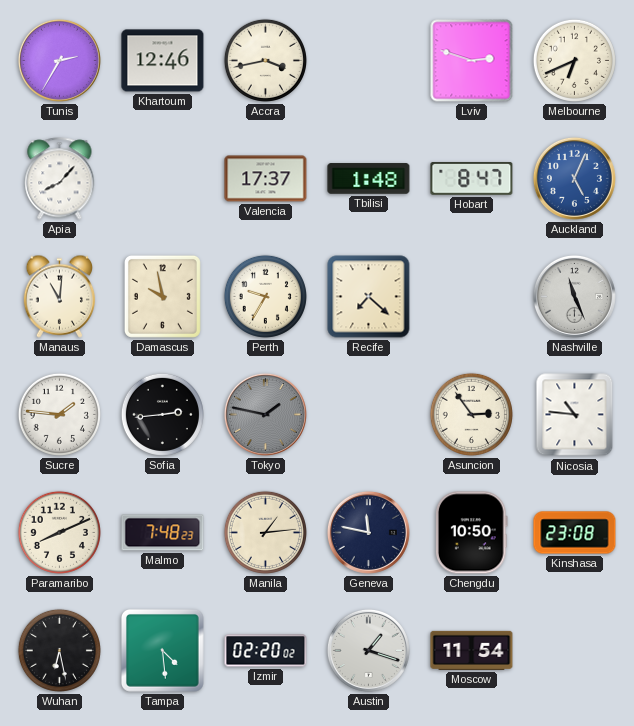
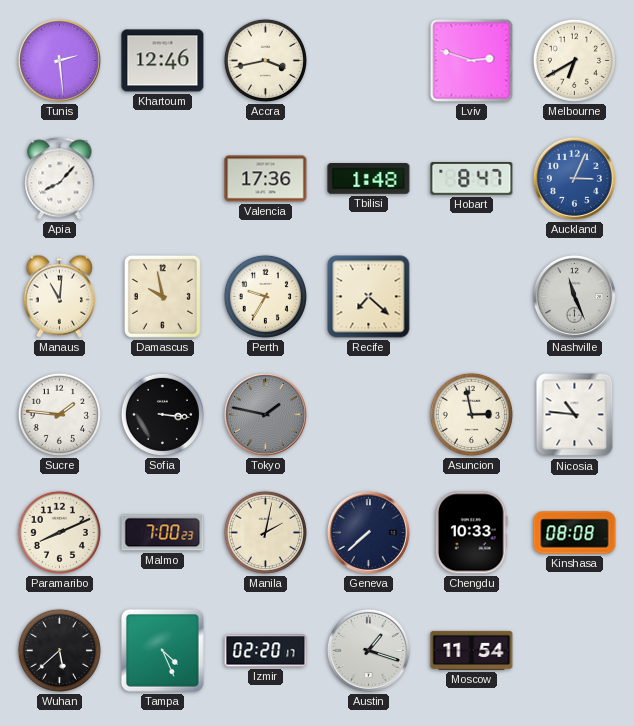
Tunis: 2:35 -> 2:29 (59, 60)
Melbourne: 6:41 -> 6:40 (574, 60)
Valencia: 17:37 -> 17:36 (266, 179)
Auckland: 5:04 -> 3:04 (574, 178)
Sofia: 2:44 -> 3:16 (162, 414)
Asuncion: 2:54 -> 2:58 (471, 414)
Malmo: 7:48 -> 7:00 (163, 533)
Manila: 1:14 -> 2:02 (265, 532)
Geneva: 11:47 -> 7:38 (368, 532)
Chengdu: 10:50 -> 10:33 (471, 533)
Kinshasa: 23:08 -> 08:08 (575, 533)
Wuhan: 6:28 -> 5:38 (59, 650)
Tampa: 4:29 -> 4:26 (163, 651)
Izmir: 02:20:02 -> 02:20:17 (266, 651)
